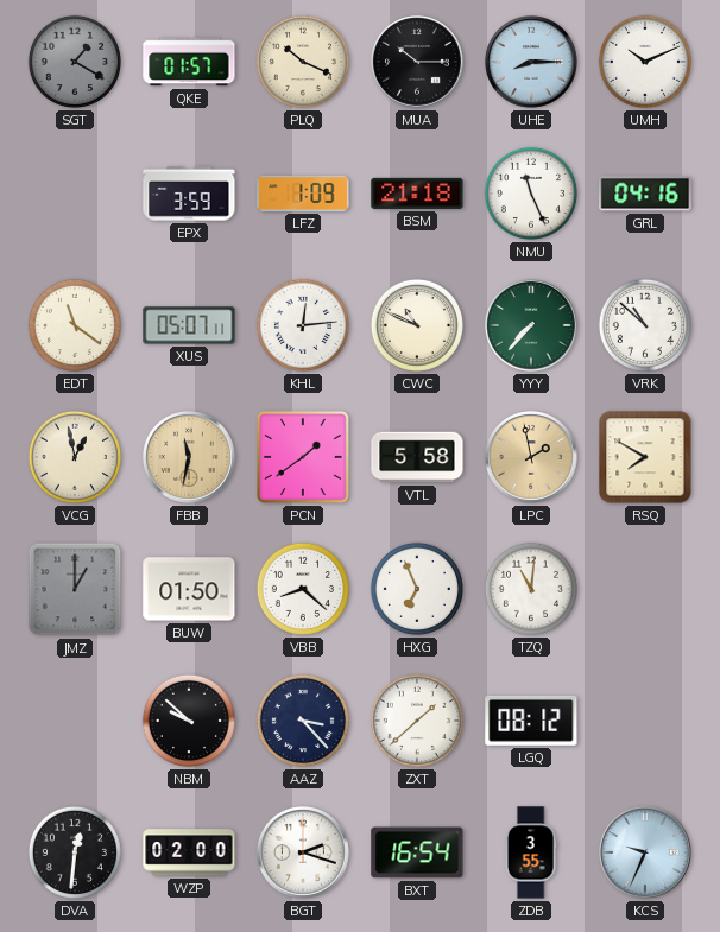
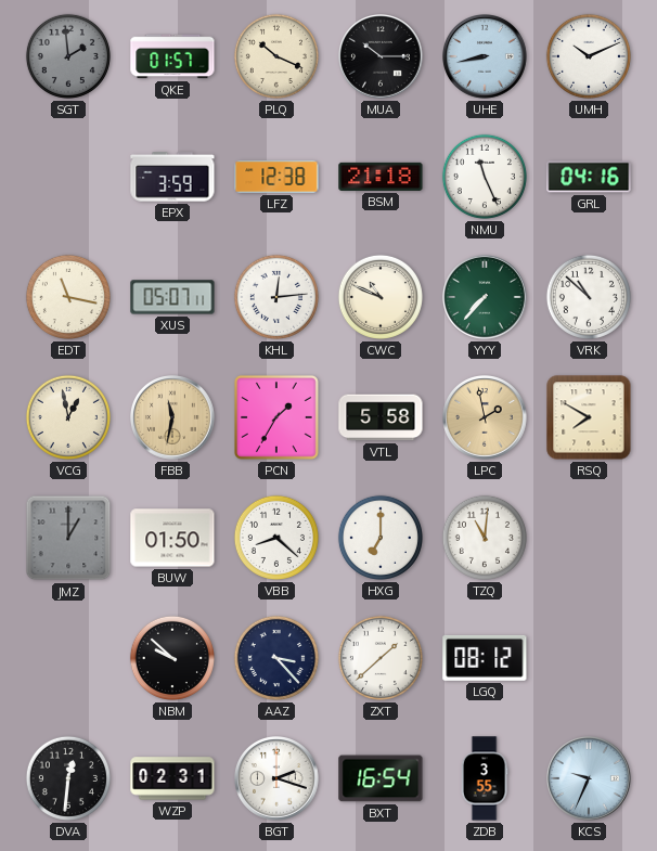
SGT: 1:20 -> 1:59 (68, 56)
UHE: 8:15 -> 8:43 (486, 57)
LFZ: 1:09 -> 12:38 (276, 177)
EDT: 11:21 -> 11:17 (68, 297)
PCN: 1:39 -> 1:35 (276, 417)
HXG: 6:56 -> 7:00 (381, 538)
WZP: 02:00 -> 02:31 (172, 778)
